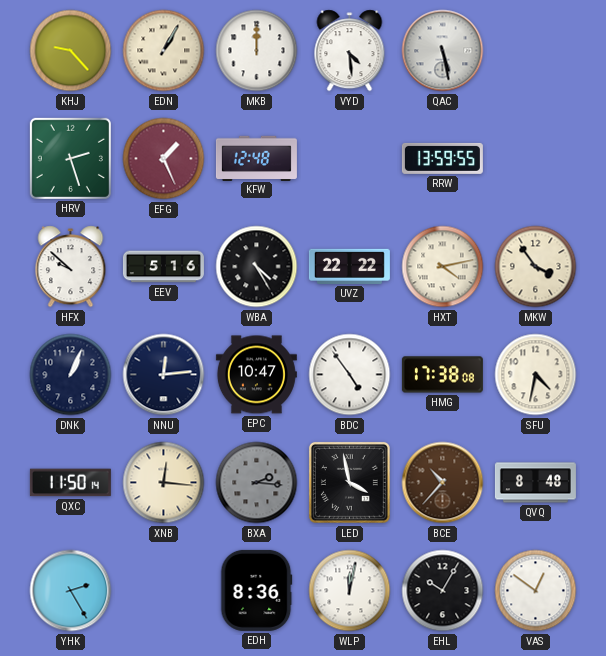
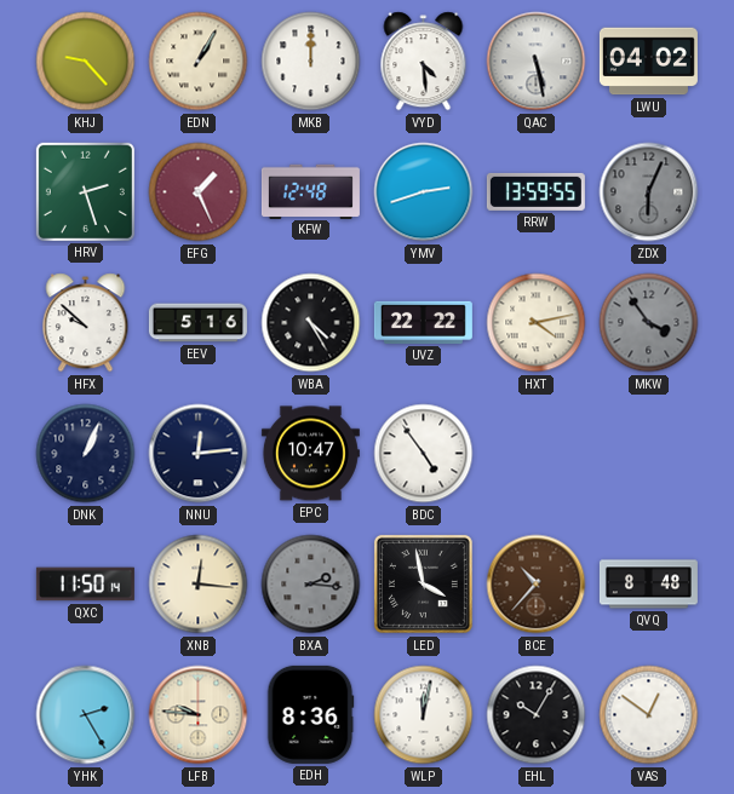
LWU: none -> 04:02 (648, 62)
YMV: none -> 2:42 (424, 192)
ZDX: none -> 6:04 (649, 192)
MKW dial: cream -> grey (649, 323)
HMG: 17:38 -> none (442, 375)
SFU: 4:32 -> none (536, 375)
LFB: none -> 9:46 (199, 715)
